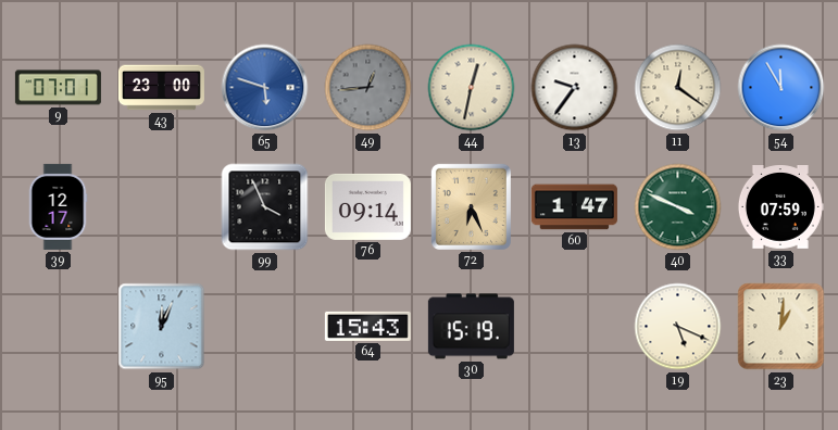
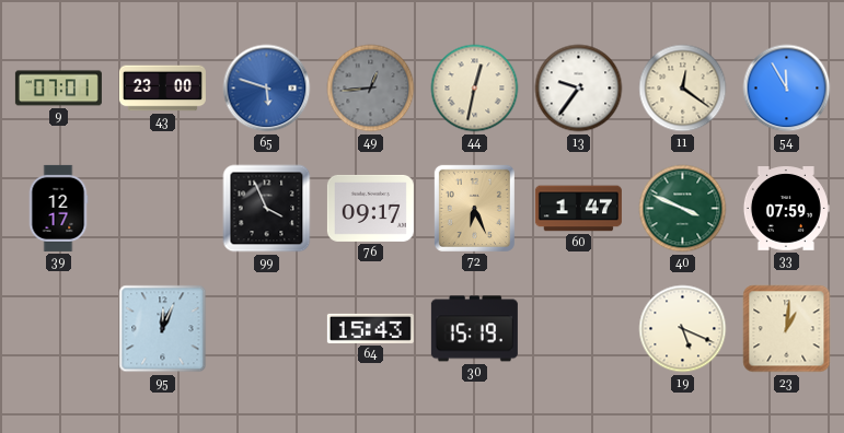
76: 09:14 -> 09:17 (370, 208)
